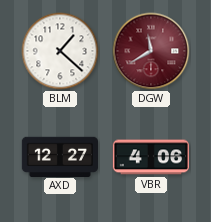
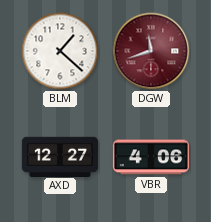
DGW: 11:40 -> 11:42 (151, 51)
